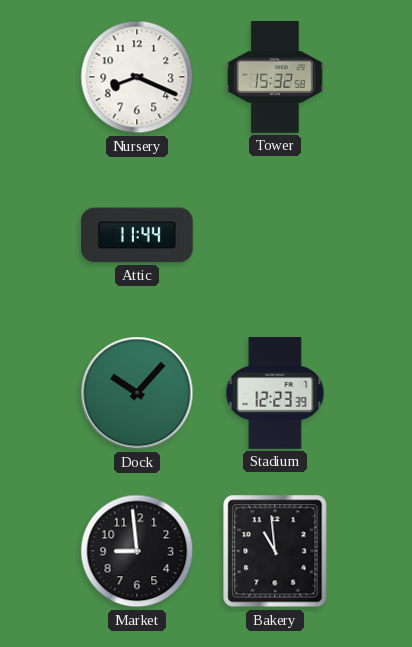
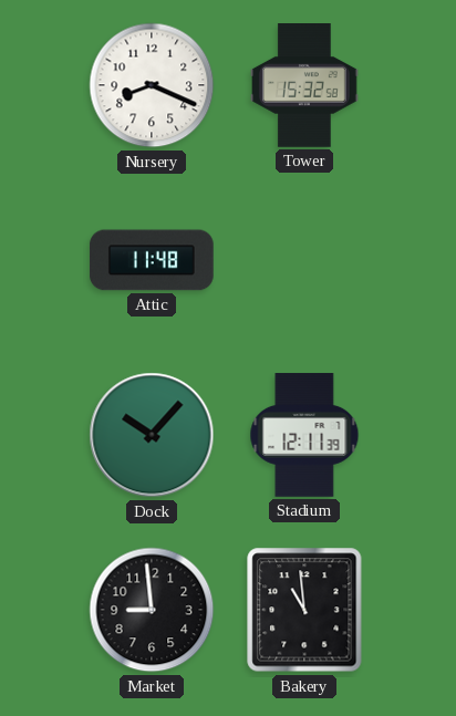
Attic: 11:44 -> 11:48 (152, 260)
Stadium: 12:23 -> 12:11 (304, 435)
